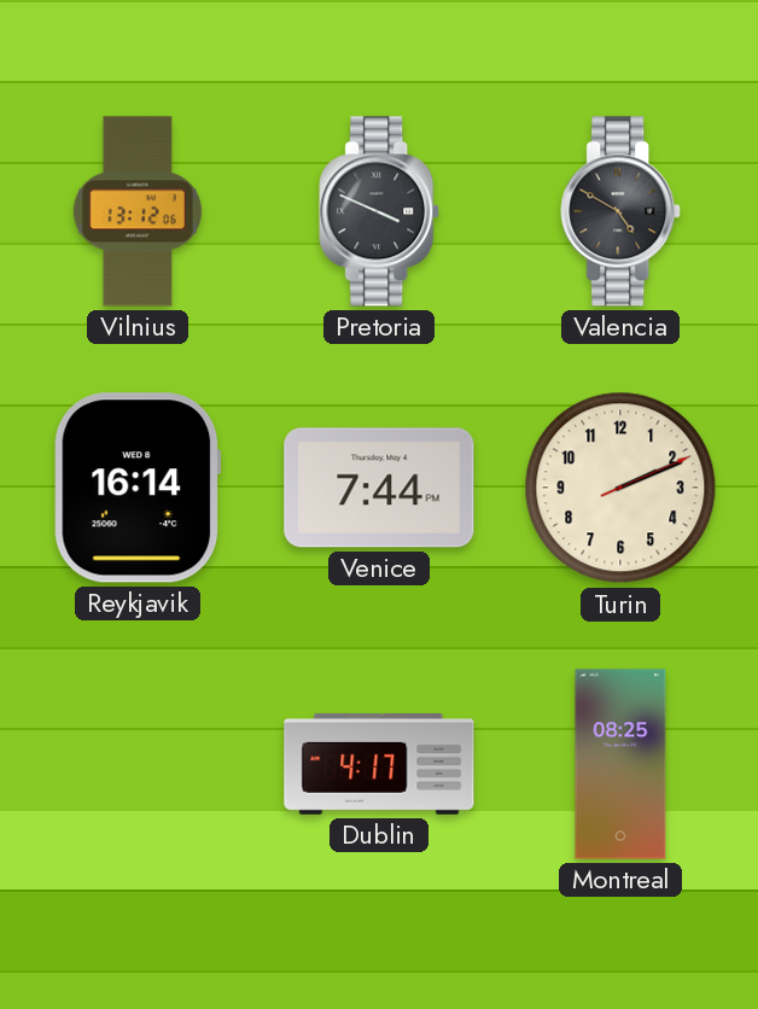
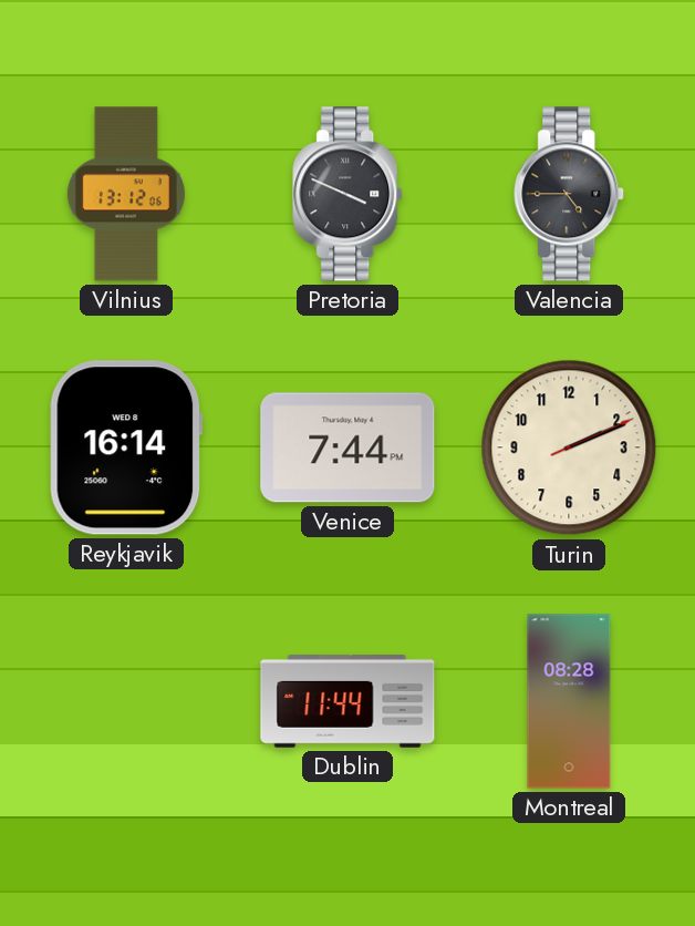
Valencia: 4:50 -> 4:45 (570, 194)
Dublin: 4:17 -> 11:44 (347, 702)
Montreal: 08:25 -> 08:28 (569, 701)
